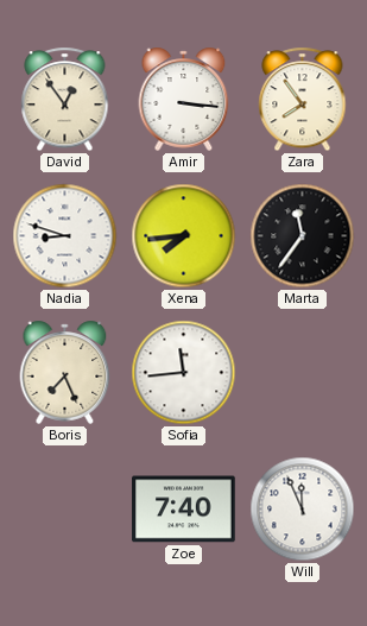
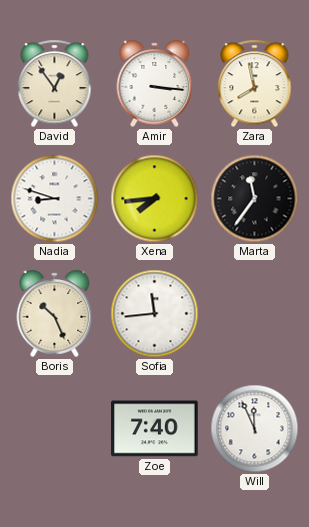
Zara: 7:54 -> 7:58 (255, 84)
Boris: 7:26 -> 10:26 (55, 313)
